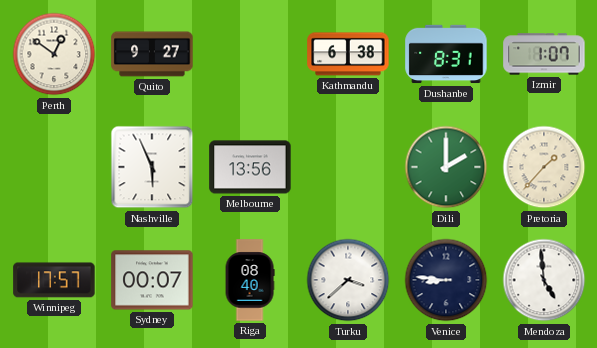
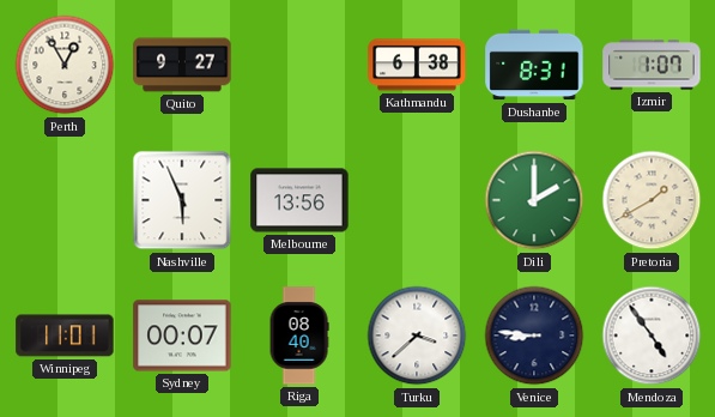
Perth: 12:51 -> 12:55 (65, 65)
Pretoria: 1:37 -> 1:40 (652, 200)
Winnipeg: 17:57 -> 11:01 (65, 336)
Mendoza: 4:59 -> 4:54 (652, 336)
